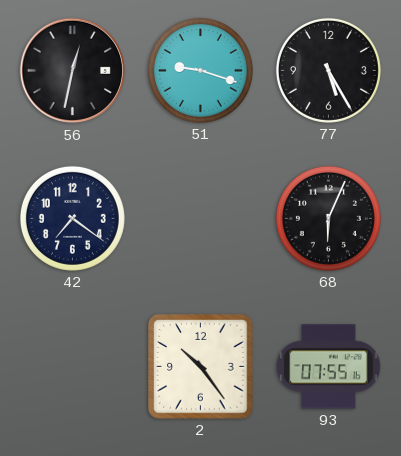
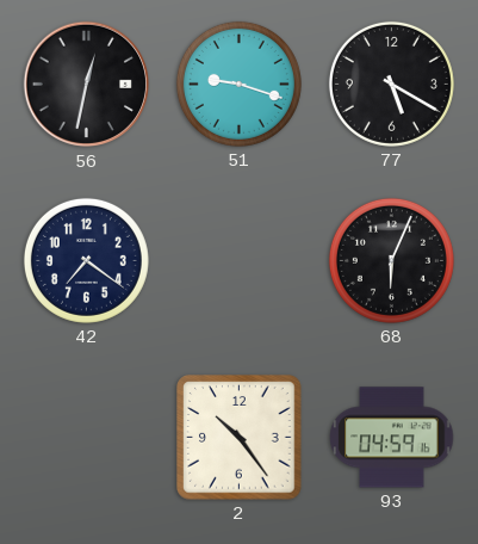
77: 5:25 -> 5:20 (391, 84)
93: 07:55 -> 04:59 (392, 438)
